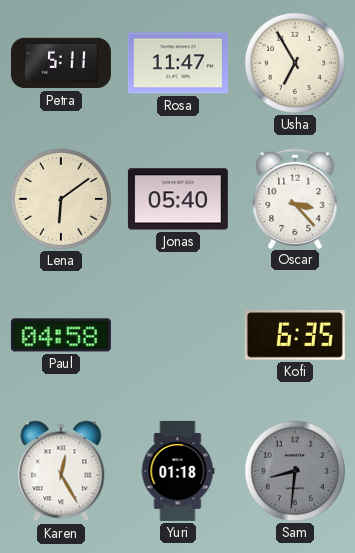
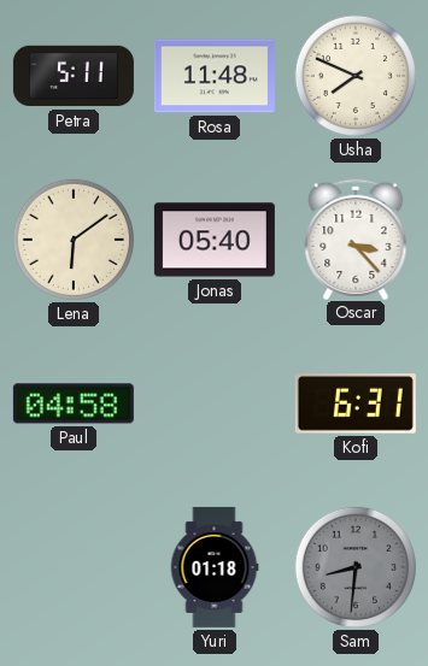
Rosa: 11:47 -> 11:48 (215, 76)
Usha: 6:55 -> 7:49 (356, 76)
Kofi: 6:35 -> 6:31 (356, 403)
Karen: 12:25 -> none (61, 471)
